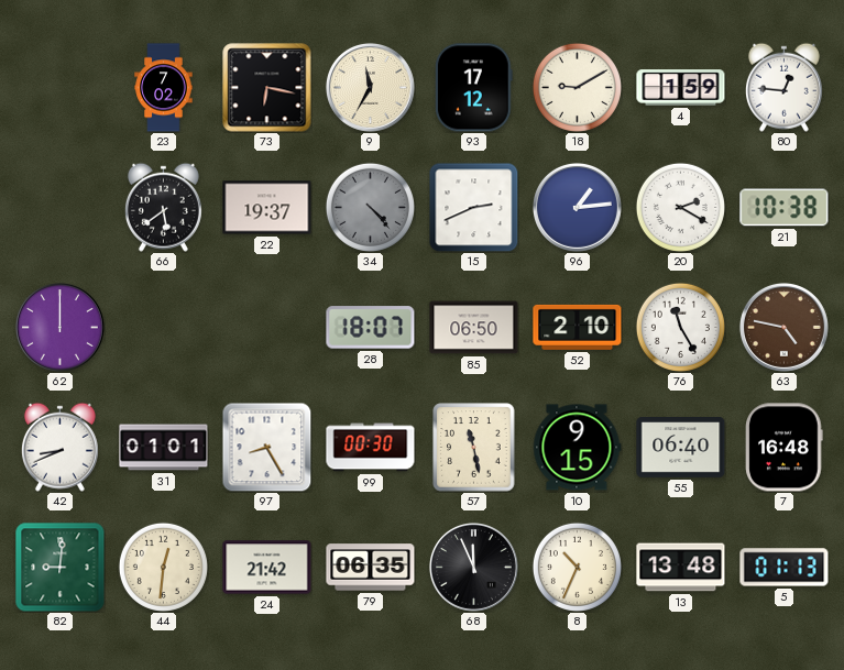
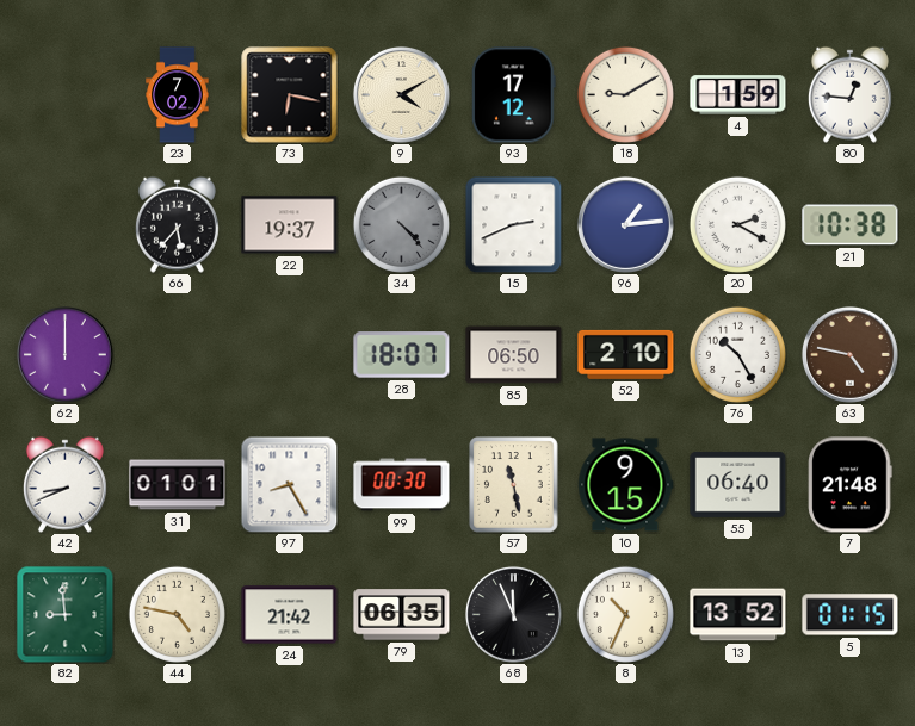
9: 11:35 -> 4:10 (401, 94)
66: 5:39 -> 5:37 (177, 224)
76: 11:25 -> 10:25 (737, 354)
7: 16:48 -> 21:48 (851, 485)
82: 9:01 -> 8:59 (66, 615)
44: 12:31 -> 4:47 (177, 614)
13: 13:48 -> 13:52 (738, 615)
5: 01:13 -> 01:15 (851, 615)
